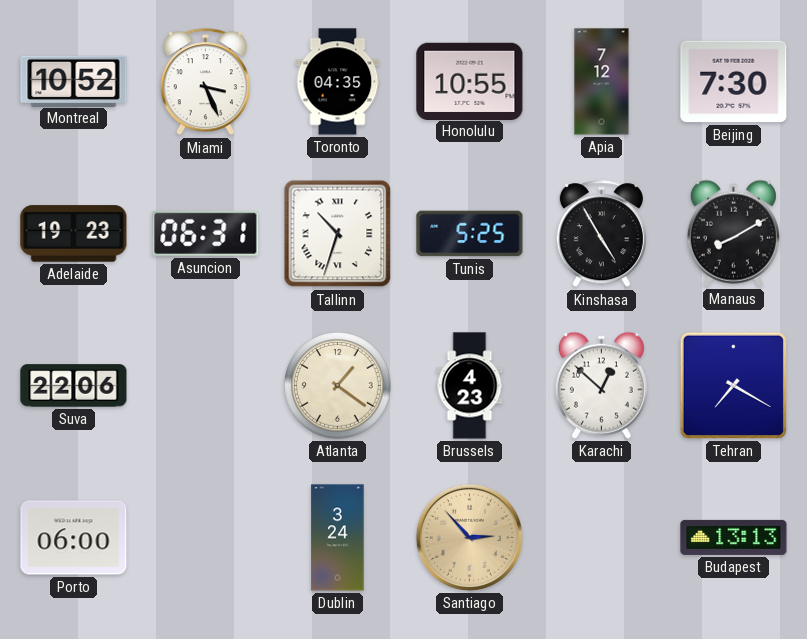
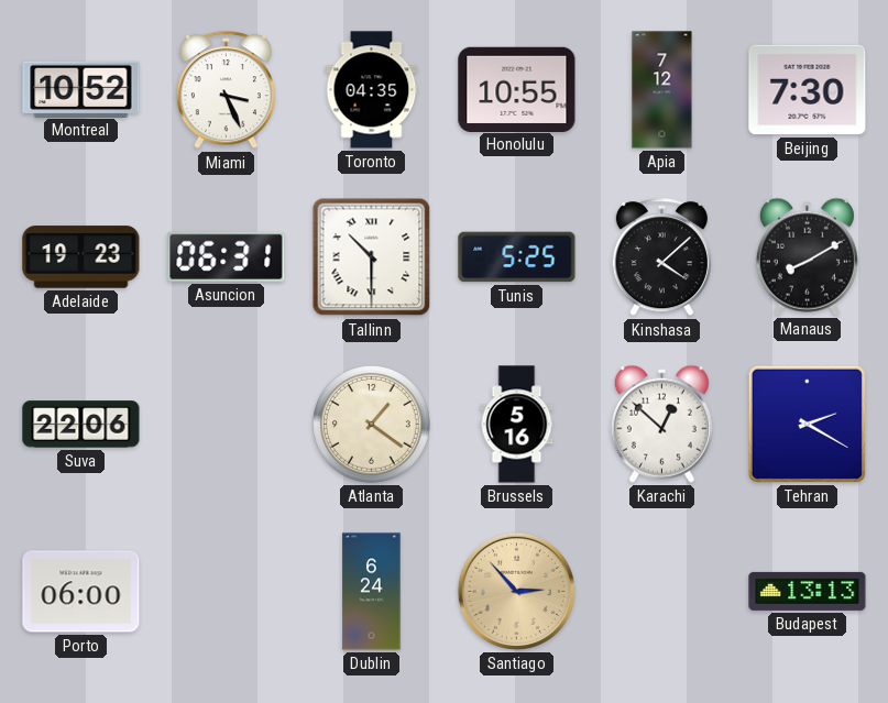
Tallinn: 10:33 -> 10:30 (372, 257)
Kinshasa: 4:55 -> 4:08 (661, 257)
Brussels: 4:23 -> 5:16 (517, 425)
Tehran: 7:20 -> 2:20 (807, 424)
Dublin: 3:24 -> 6:24 (372, 592)
